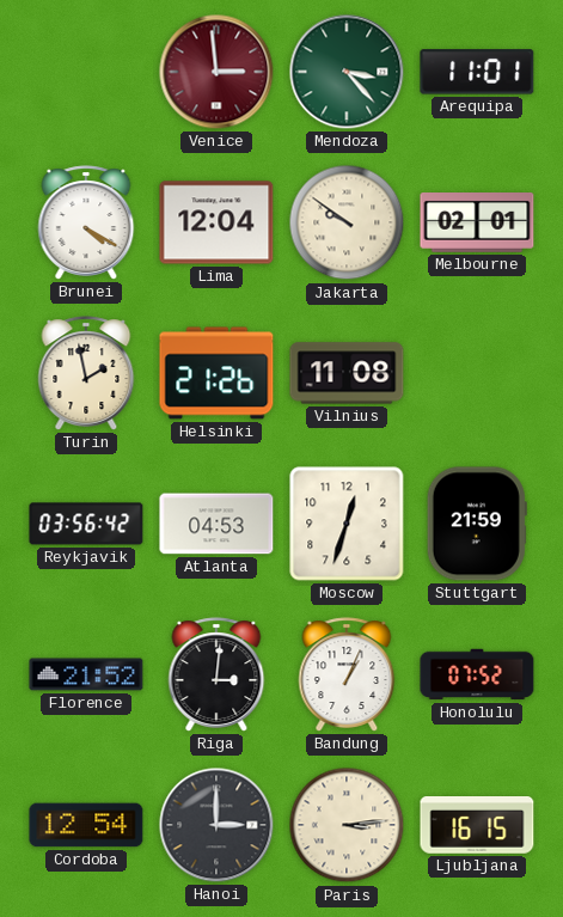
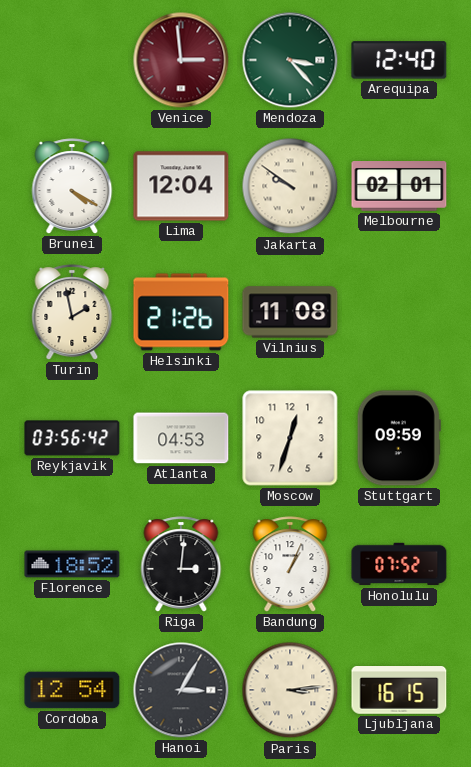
Arequipa: 11:01 -> 12:40 (399, 60)
Stuttgart: 21:59 -> 09:59 (399, 438)
Florence: 21:52 -> 18:52 (72, 564)
Hanoi: 3:00 -> 3:05 (181, 690)
